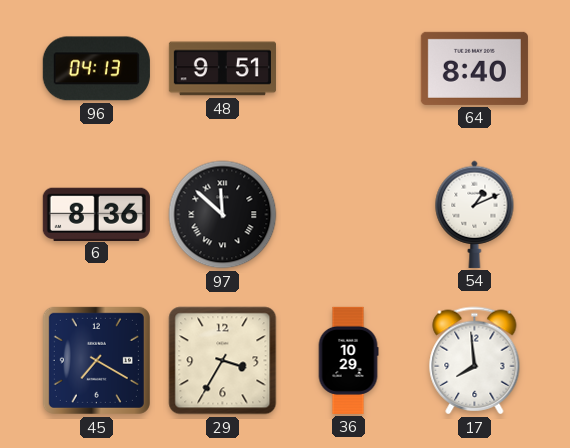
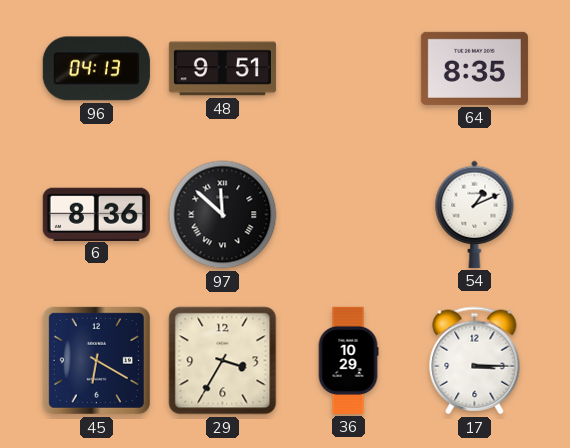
64: 8:40 -> 8:35 (474, 68)
45: 7:20 -> 6:20 (96, 360)
17: 7:59 -> 3:15 (475, 361)
